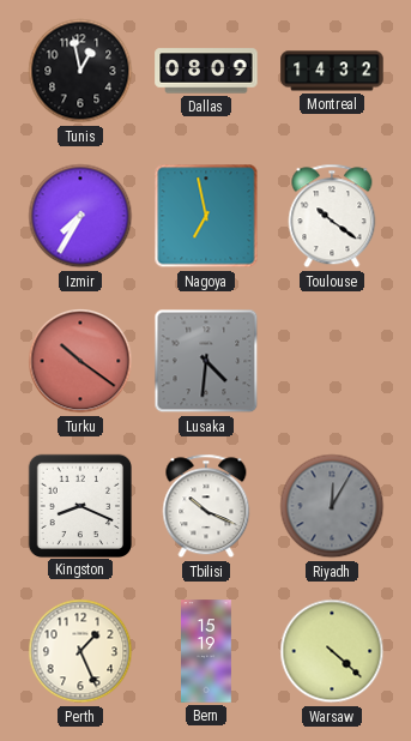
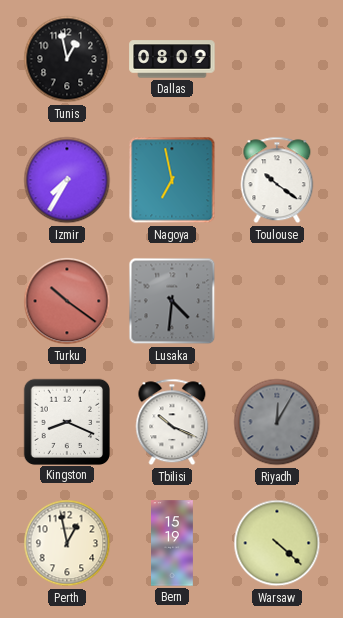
Montreal: 14:32 -> none (332, 71)
Perth: 1:26 -> 12:58 (67, 543)
